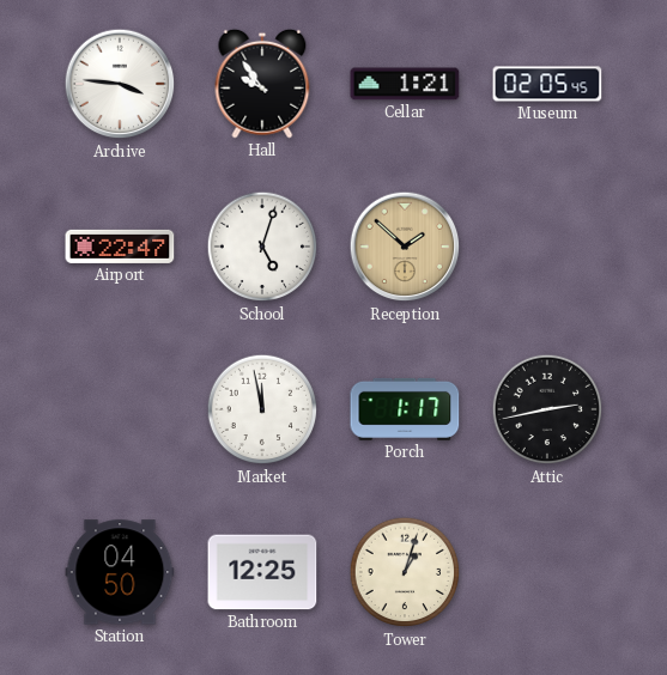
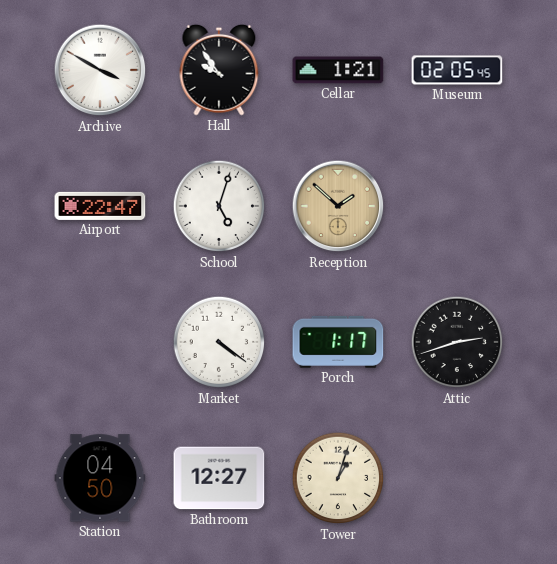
Archive: 3:46 -> 3:50 (100, 70)
Market: 11:58 -> 4:21 (219, 342)
Attic: 2:43 -> 2:42 (457, 342)
Bathroom: 12:25 -> 12:27 (219, 478)
